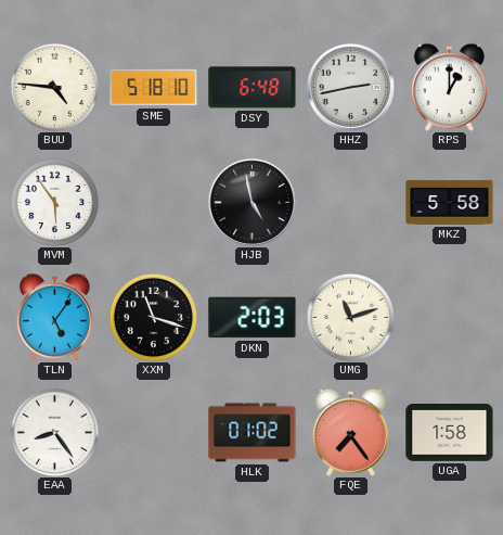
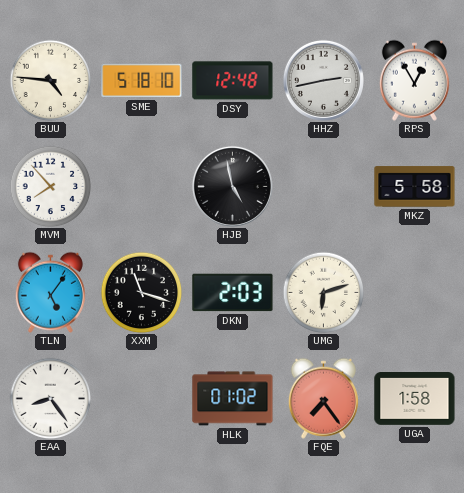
DSY: 6:48 -> 12:48 (233, 81)
RPS: 1:00 -> 12:55 (414, 80)
MVM: 5:54 -> 7:53 (50, 186)
UMG: 11:12 -> 6:12 (323, 292)
